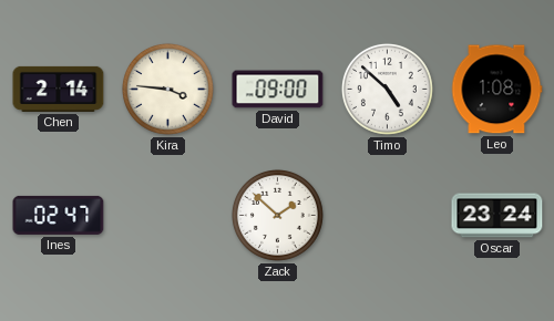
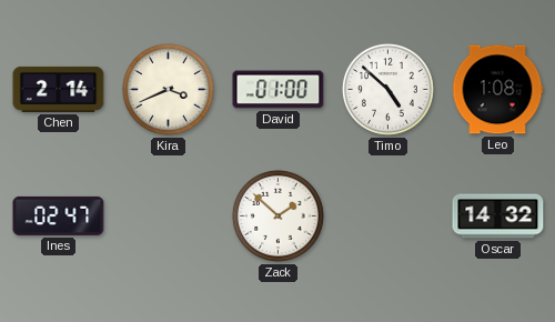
Kira: 3:46 -> 3:41 (168, 89)
David: 09:00 -> 01:00 (279, 90)
Oscar: 23:24 -> 14:32 (498, 217)
